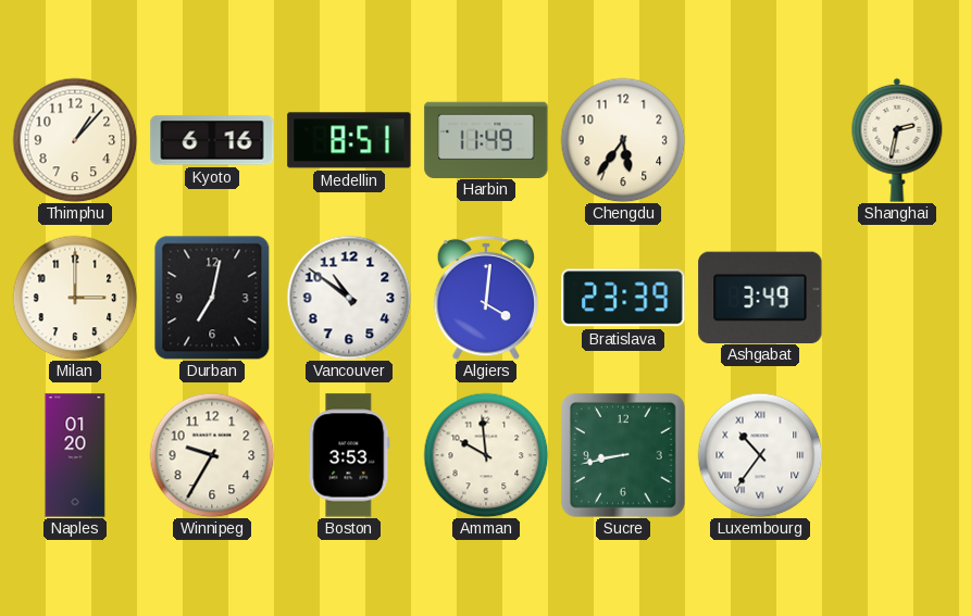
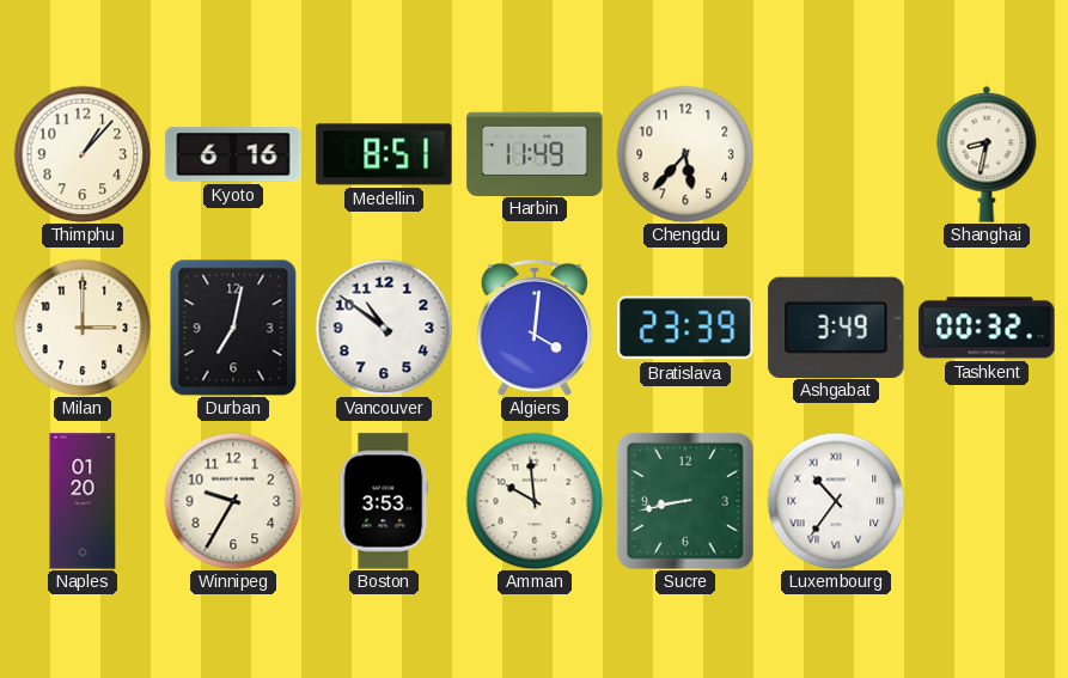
Chengdu: 5:36 -> 5:37 (685, 154)
Shanghai: 2:32 -> 8:32 (987, 154)
Tashkent: none -> 00:32 (987, 328)
